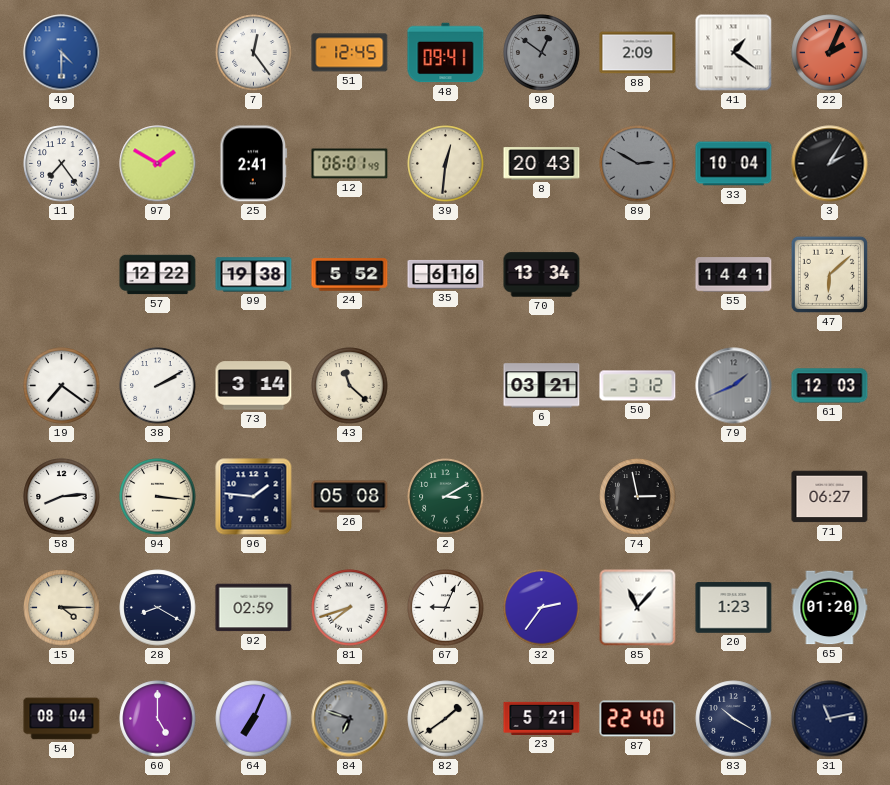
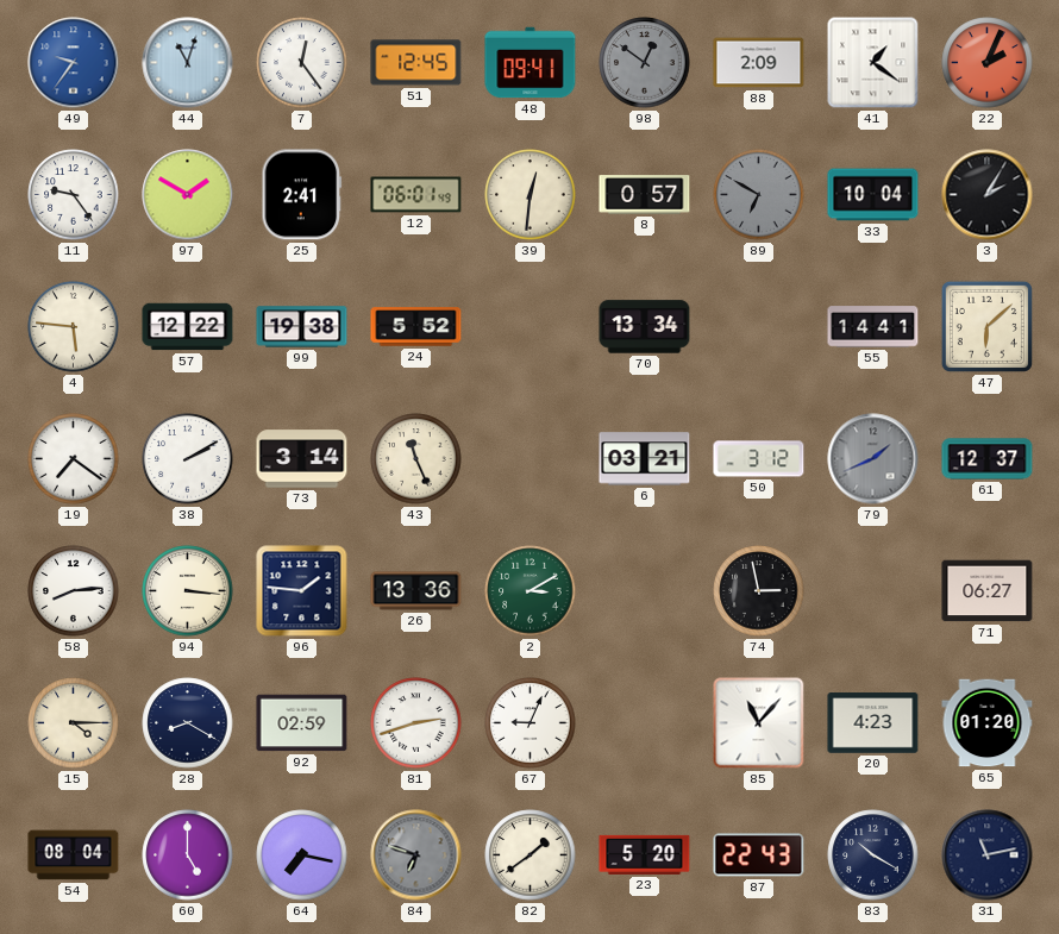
49: 4:30 -> 9:36 (74, 63)
44: none -> 11:03 (188, 63)
11: 7:24 -> 9:24 (74, 195)
8: 20:43 -> 0:57 (645, 195)
89: 2:50 -> 6:50 (759, 195)
4: none -> 5:46 (74, 327)
35: 6:16 -> none (446, 274)
43: 11:22 -> 11:26 (416, 459)
61: 12:03 -> 12:37 (988, 459)
26: 05:08 -> 13:36 (416, 591)
81: 7:42 -> 2:42 (416, 723)
32: 2:36 -> none (542, 608)
20: 1:23 -> 4:23 (873, 723)
64: 7:04 -> 7:17 (302, 855)
23: 5:21 -> 5:20 (645, 854)
87: 22:40 -> 22:43 (759, 855)
